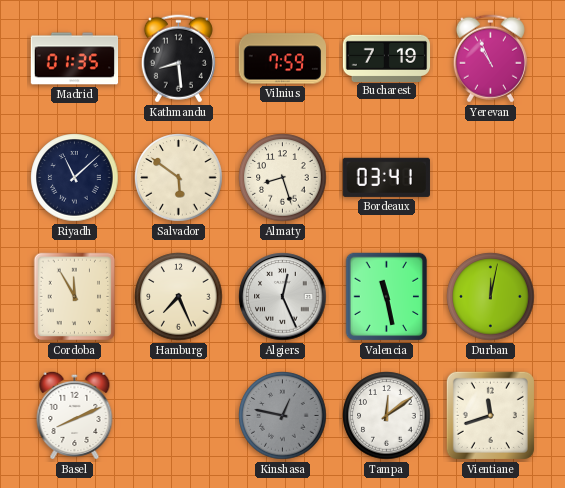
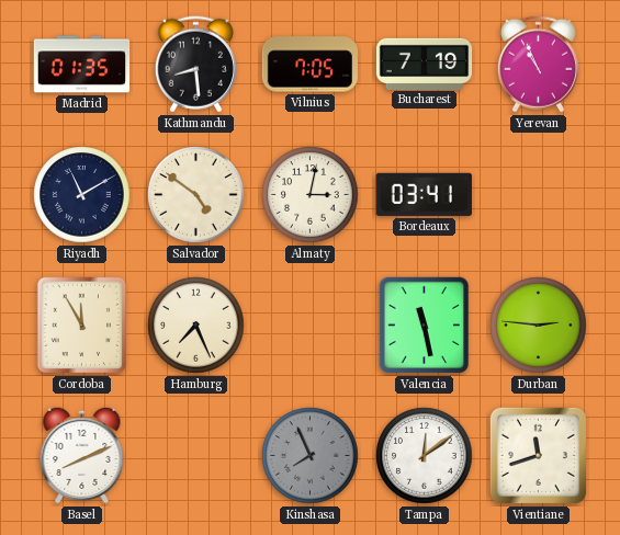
Vilnius: 7:59 -> 7:05 (309, 65)
Riyadh: 11:08 -> 11:10 (82, 195)
Salvador: 5:51 -> 4:51 (196, 195)
Almaty: 8:27 -> 3:02 (311, 195)
Algiers: 12:26 -> none (283, 297)
Durban: 12:02 -> 2:46 (539, 326)
Kinshasa: 12:47 -> 7:56 (311, 456)
